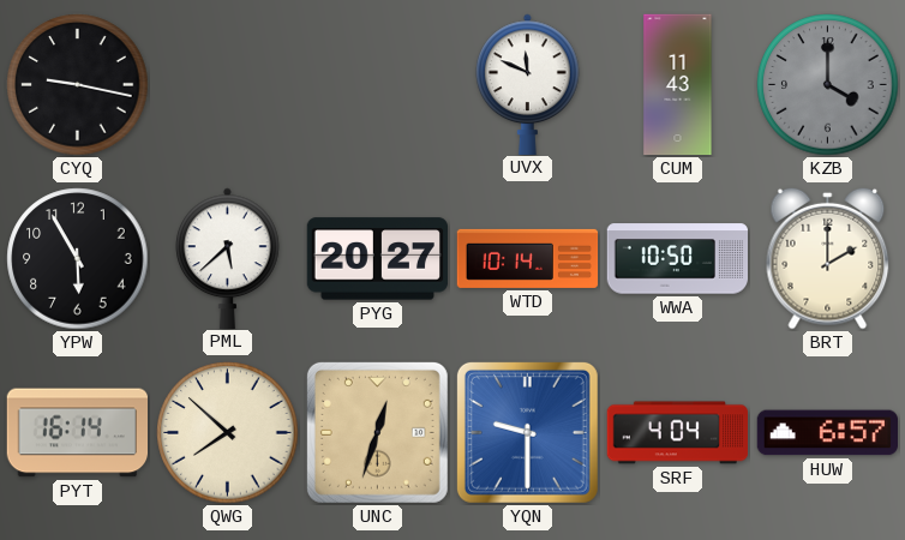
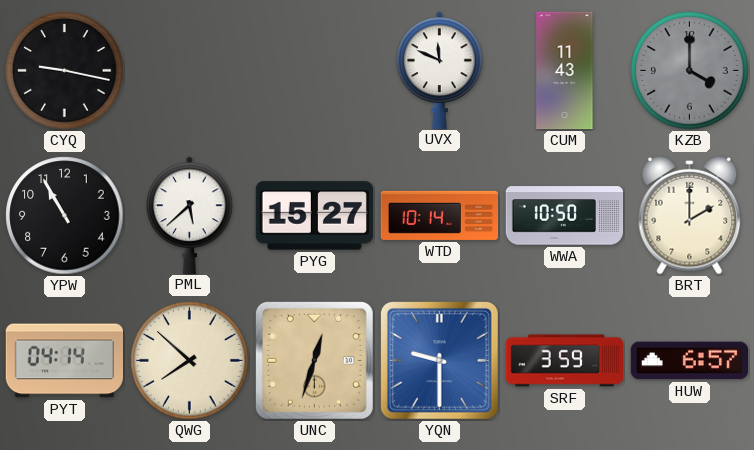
YPW: 5:55 -> 10:55 (65, 216)
PYG: 20:27 -> 15:27 (314, 216)
PYT: 16:14 -> 04:14 (64, 361)
SRF: 4:04 -> 3:59 (564, 361)
